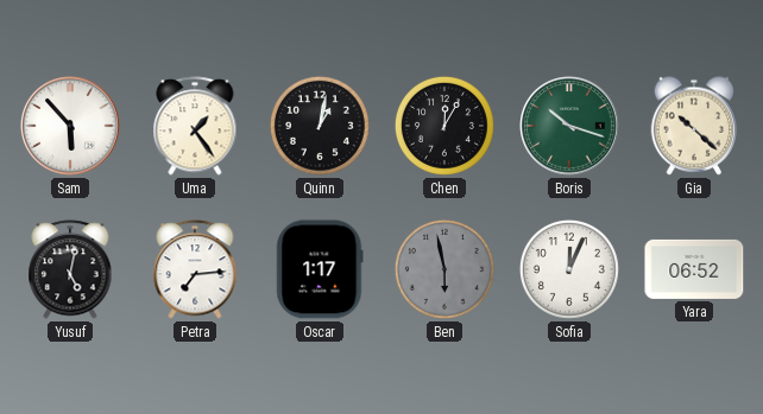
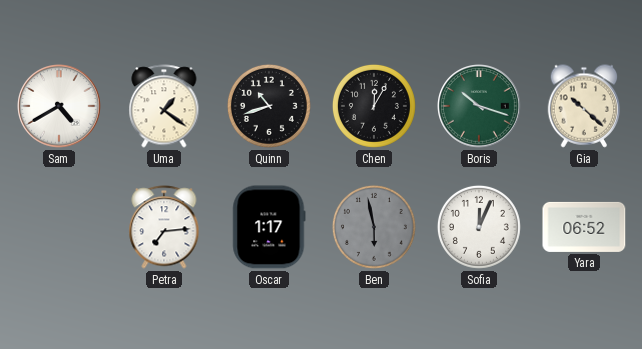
Sam: 5:53 -> 4:40 (60, 107)
Uma: 1:24 -> 1:21 (164, 106)
Quinn: 1:02 -> 10:42 (269, 106)
Yusuf: 5:02 -> none (70, 269)
